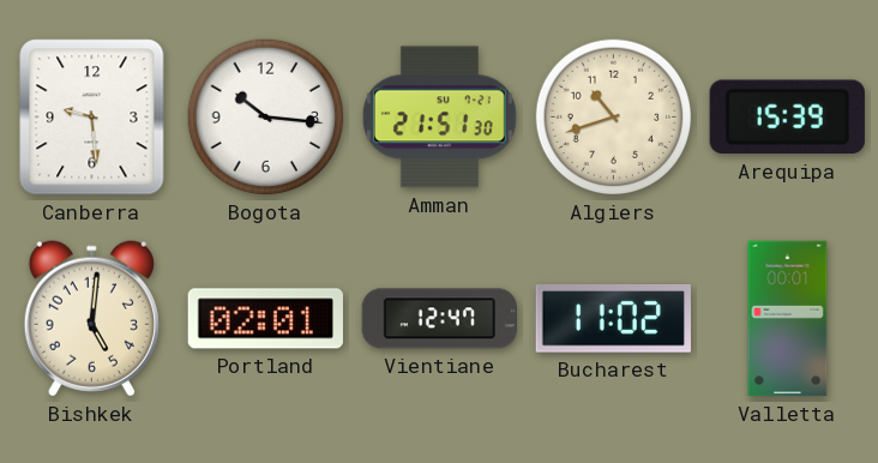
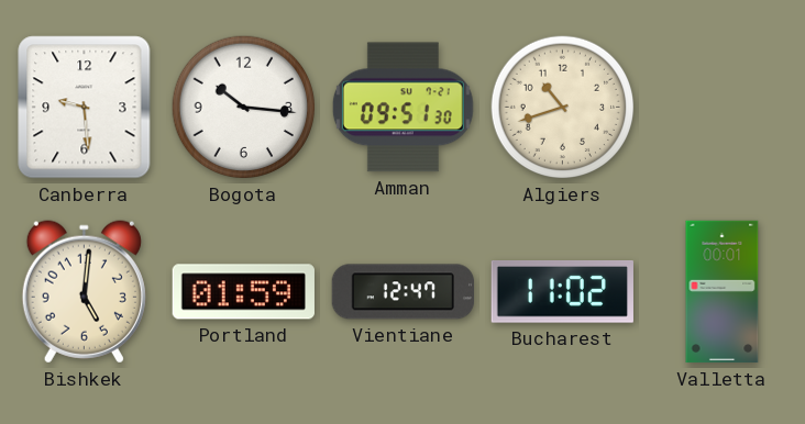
Amman: 21:51 -> 09:51 (402, 108)
Arequipa: 15:39 -> none (787, 118)
Portland: 02:01 -> 01:59 (243, 292)
